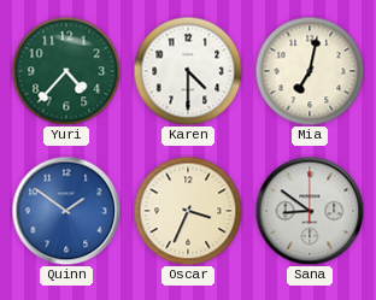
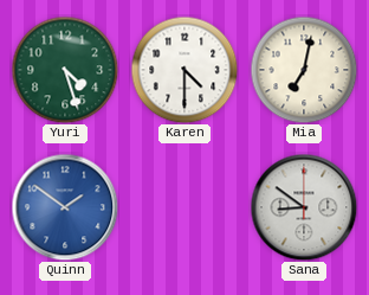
Yuri: 4:37 -> 4:27 (65, 70)
Oscar: 3:34 -> none (188, 211)
